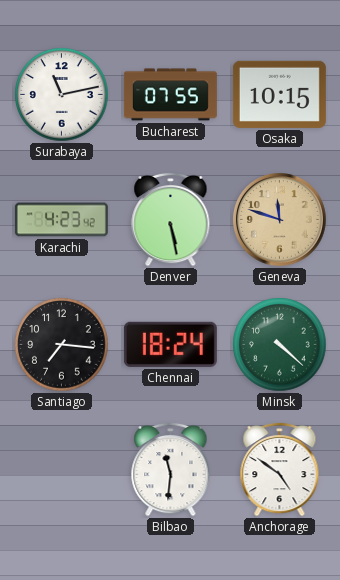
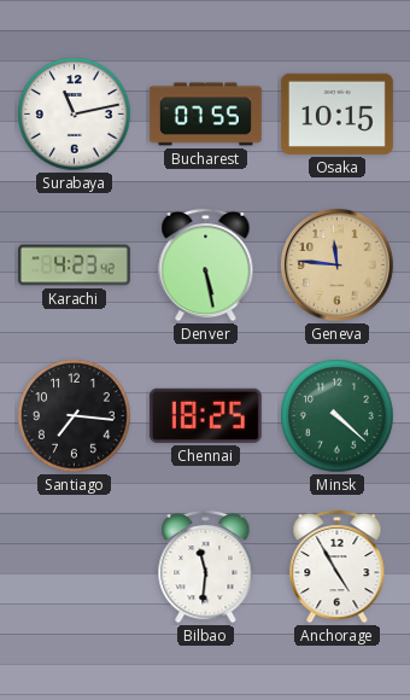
Geneva: 11:48 -> 11:46 (338, 266)
Chennai: 18:24 -> 18:25 (205, 415)
Anchorage: 4:51 -> 4:55 (338, 566)
